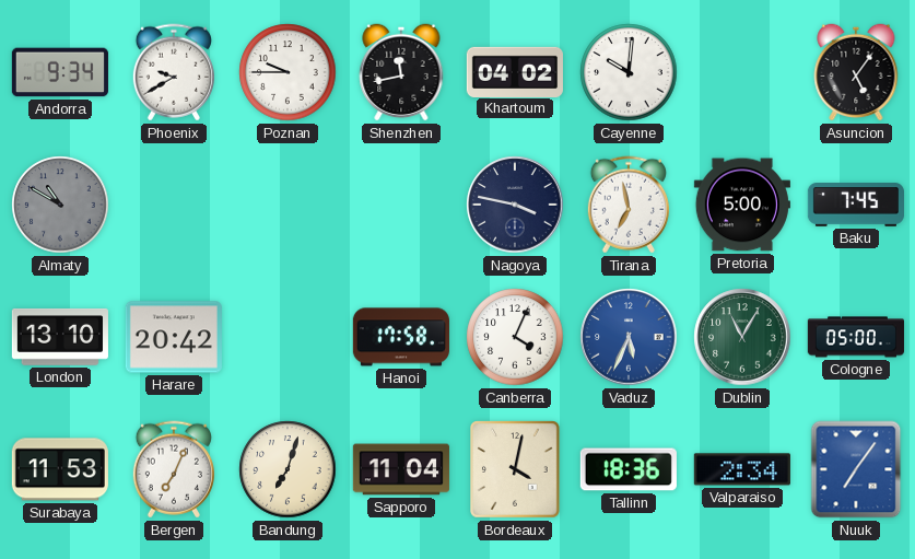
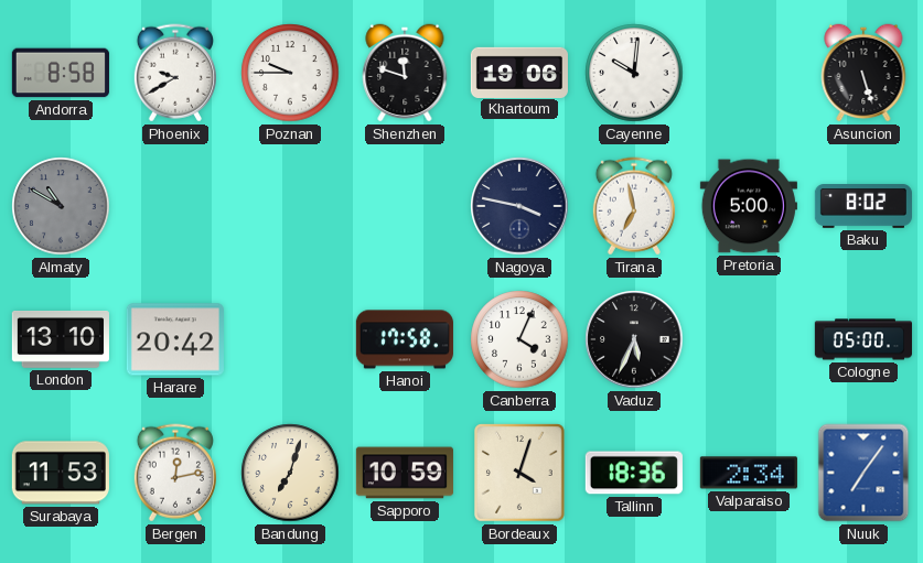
Andorra: 9:34 -> 8:58 (61, 73)
Shenzhen: 11:43 -> 11:48 (405, 73)
Khartoum: 04:02 -> 19:06 (519, 72)
Asuncion: 5:06 -> 5:27 (863, 73)
Baku: 7:45 -> 8:02 (863, 206)
Vaduz dial: blue -> black (634, 339)
Dublin: 11:05 -> none (742, 337)
Bergen: 7:04 -> 12:13 (175, 473)
Sapporo: 11:04 -> 10:59 (405, 473)
Bordeaux: 4:02 -> 4:03 (520, 473)
